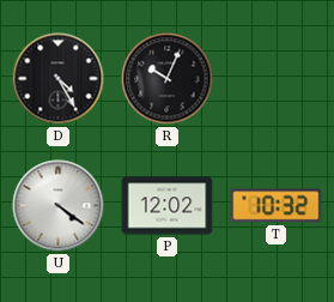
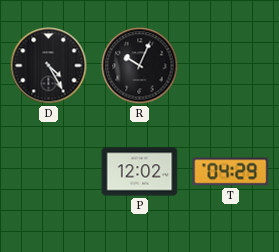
U: 4:21 -> none (59, 206)
T: 10:32 -> 04:29 (231, 172)
